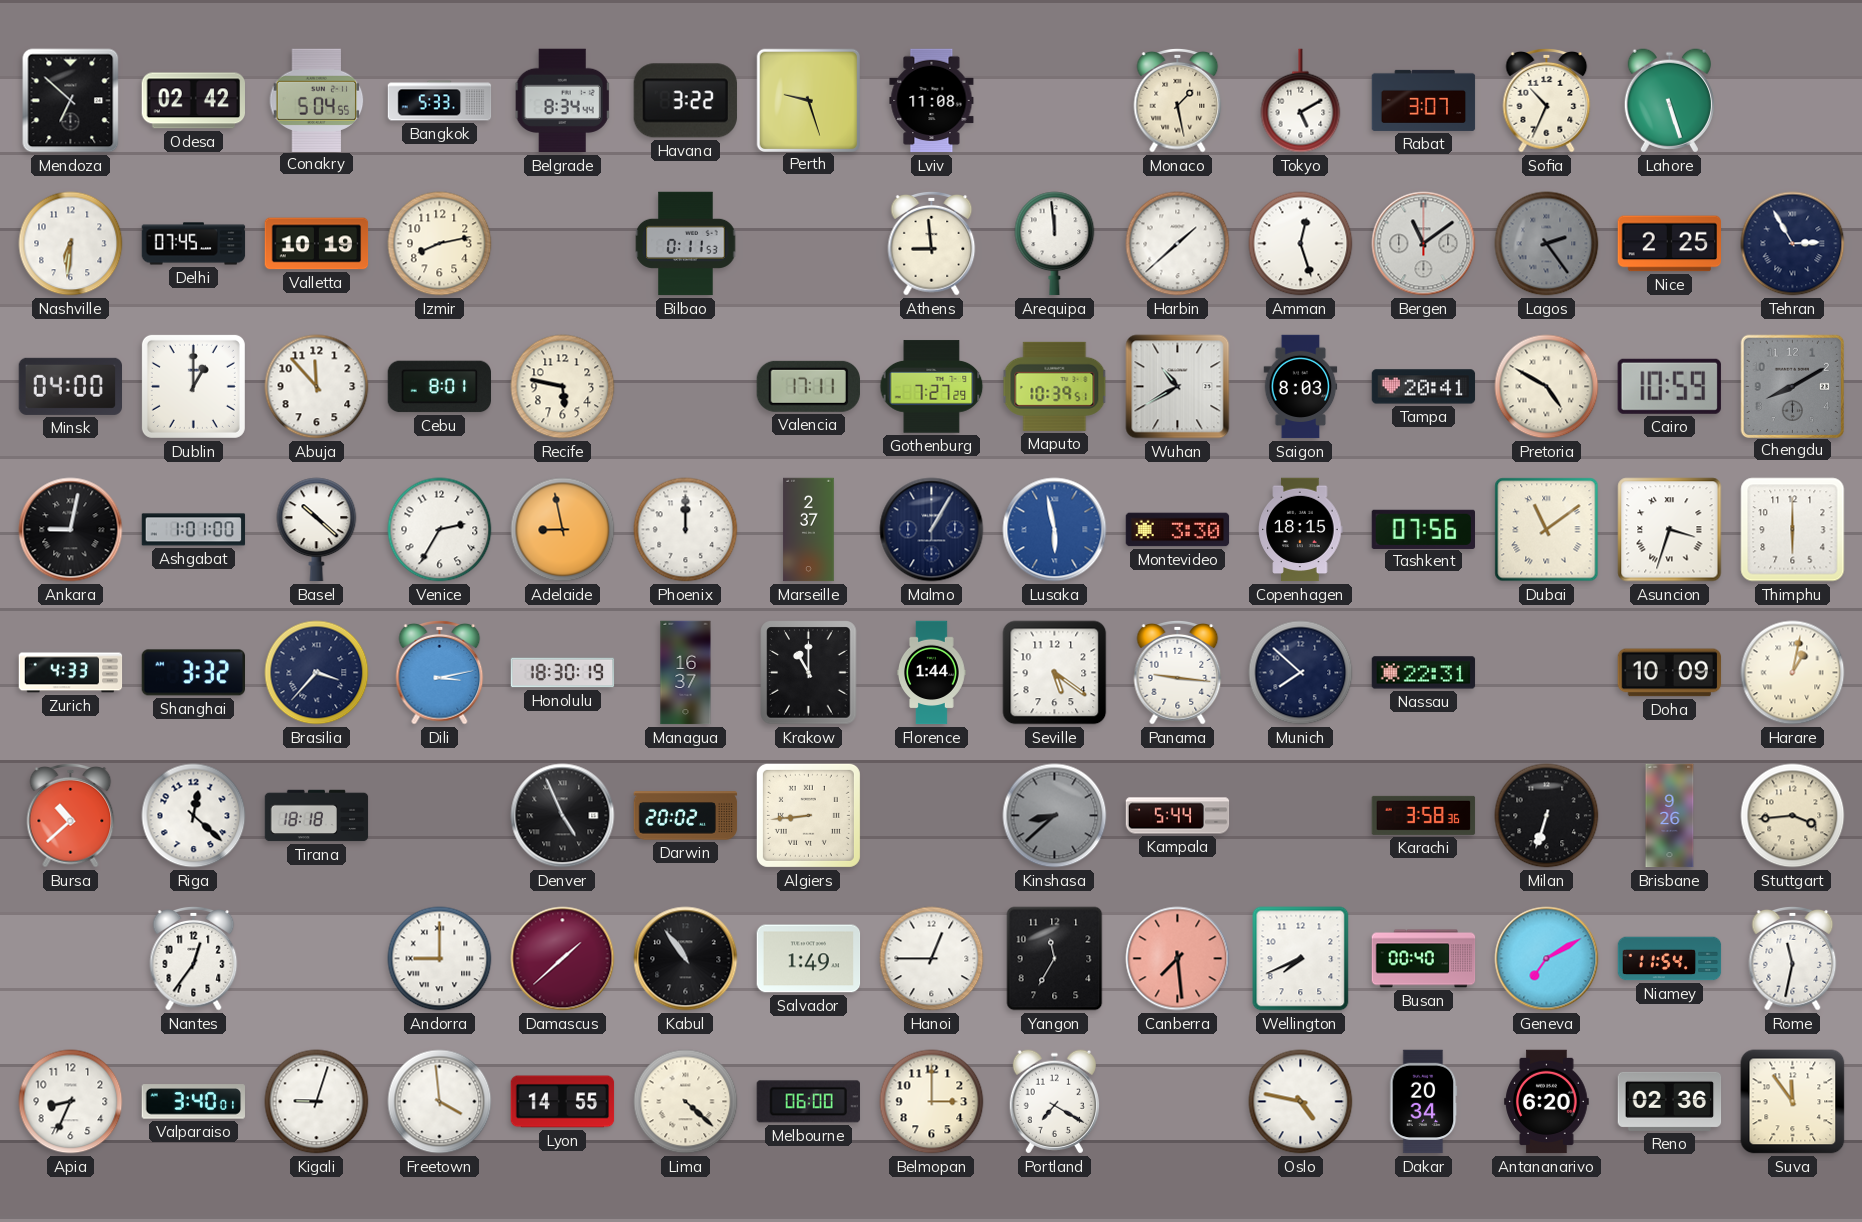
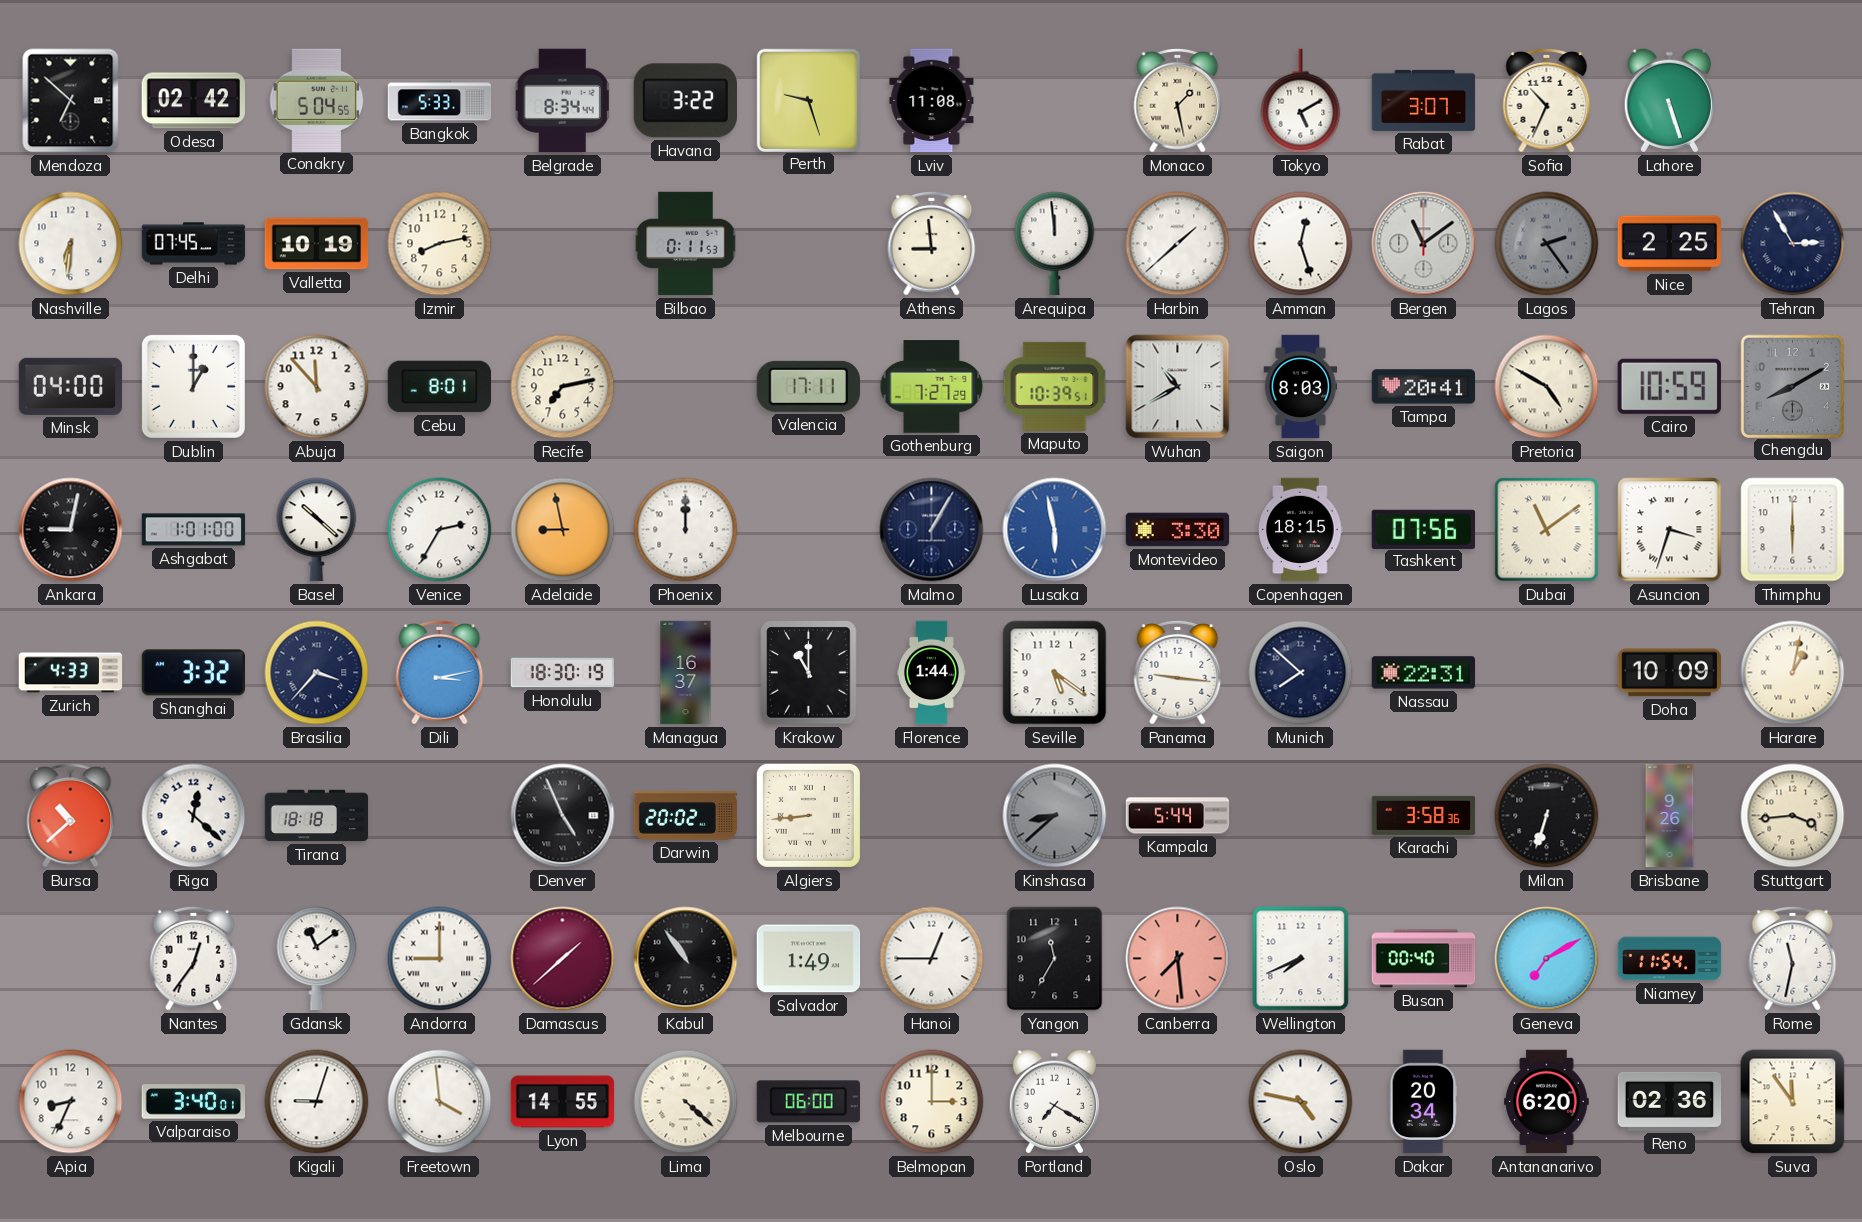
Recife: 5:47 -> 7:13 (563, 387)
Marseille: 2:37 -> none (809, 530)
Gdansk: none -> 11:09 (317, 959)
